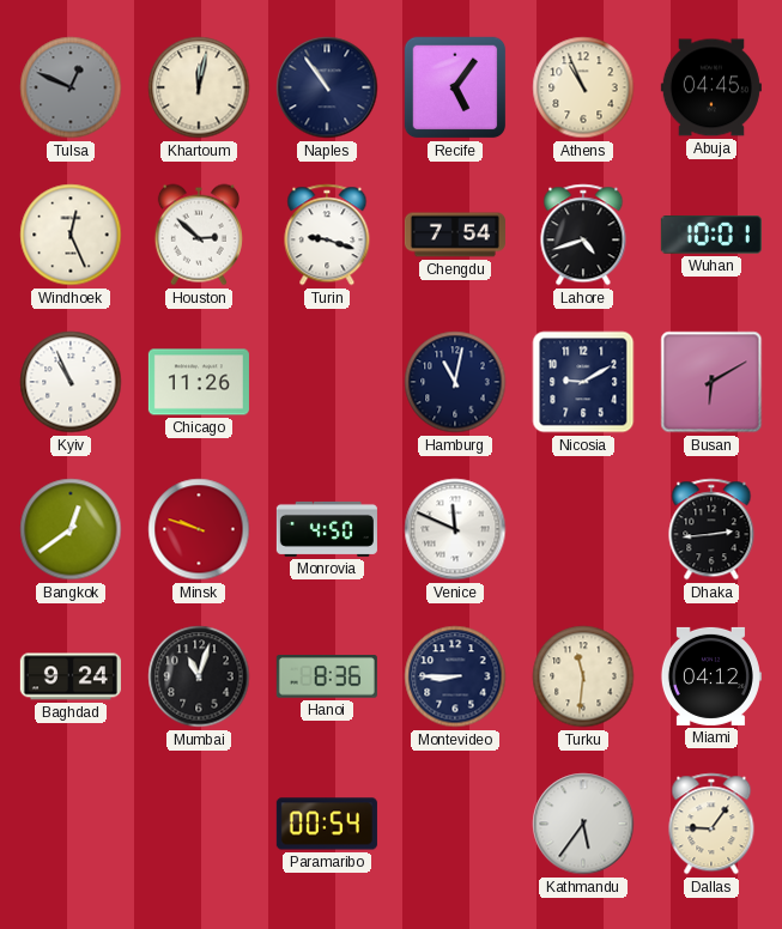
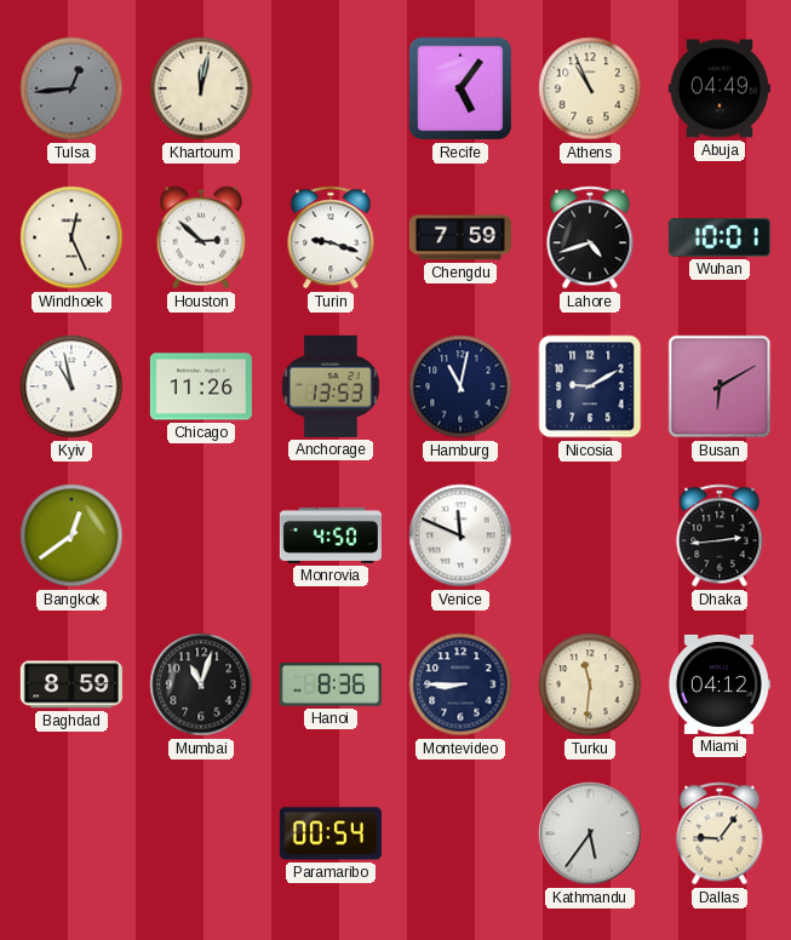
Tulsa: 12:49 -> 12:44 (71, 88)
Naples: 10:54 -> none (327, 87)
Abuja: 04:45 -> 04:49 (720, 88)
Chengdu: 7:54 -> 7:59 (460, 237)
Kyiv: 10:56 -> 10:58 (71, 386)
Anchorage: none -> 13:53 (331, 386)
Minsk: 9:48 -> none (199, 529)
Baghdad: 9:24 -> 8:59 (71, 684)
